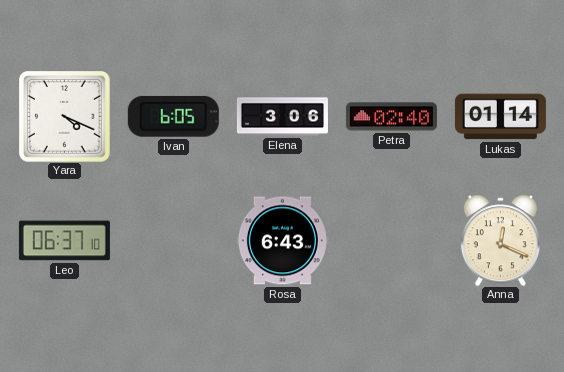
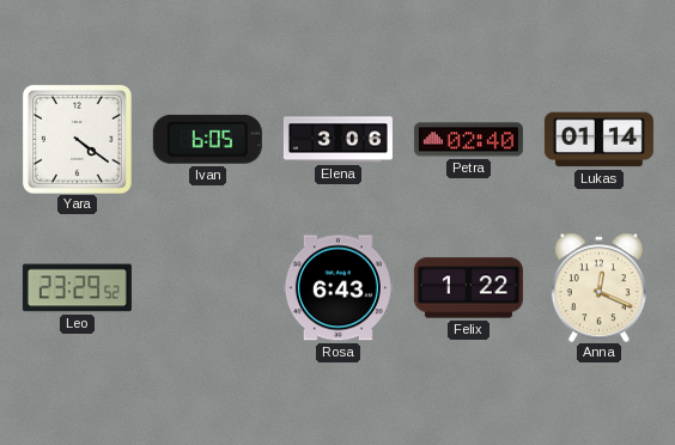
Yara: 4:19 -> 4:21 (78, 140)
Leo: 06:37 -> 23:29 (77, 288)
Felix: none -> 1:22 (468, 288)
